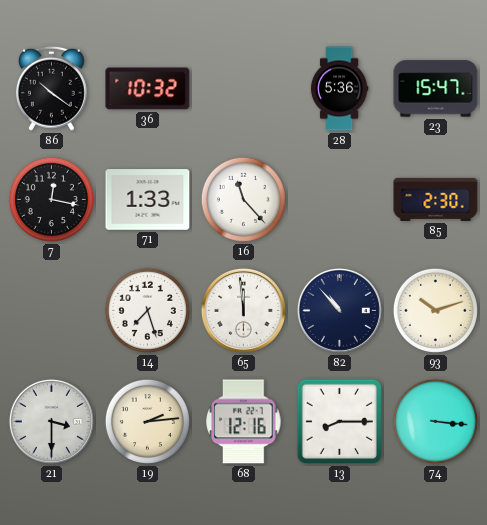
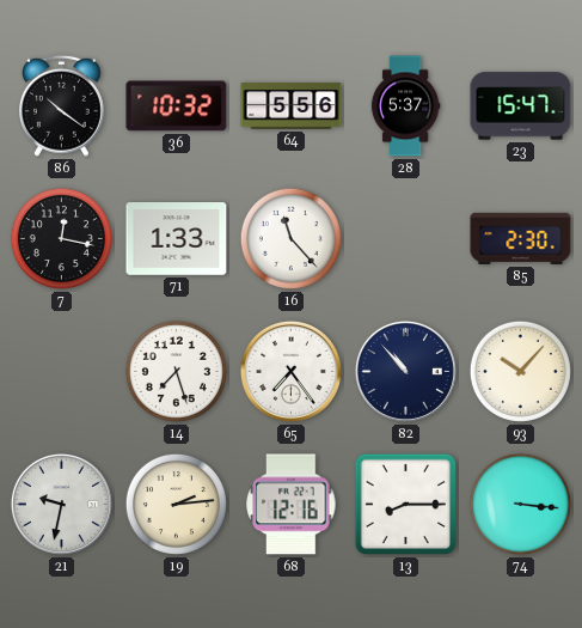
64: none -> 5:56 (292, 106)
28: 5:36 -> 5:37 (405, 106)
65: 11:59 -> 7:24 (290, 371)
93: 10:12 -> 10:07 (520, 371)
21: 3:30 -> 9:32 (61, 504)
